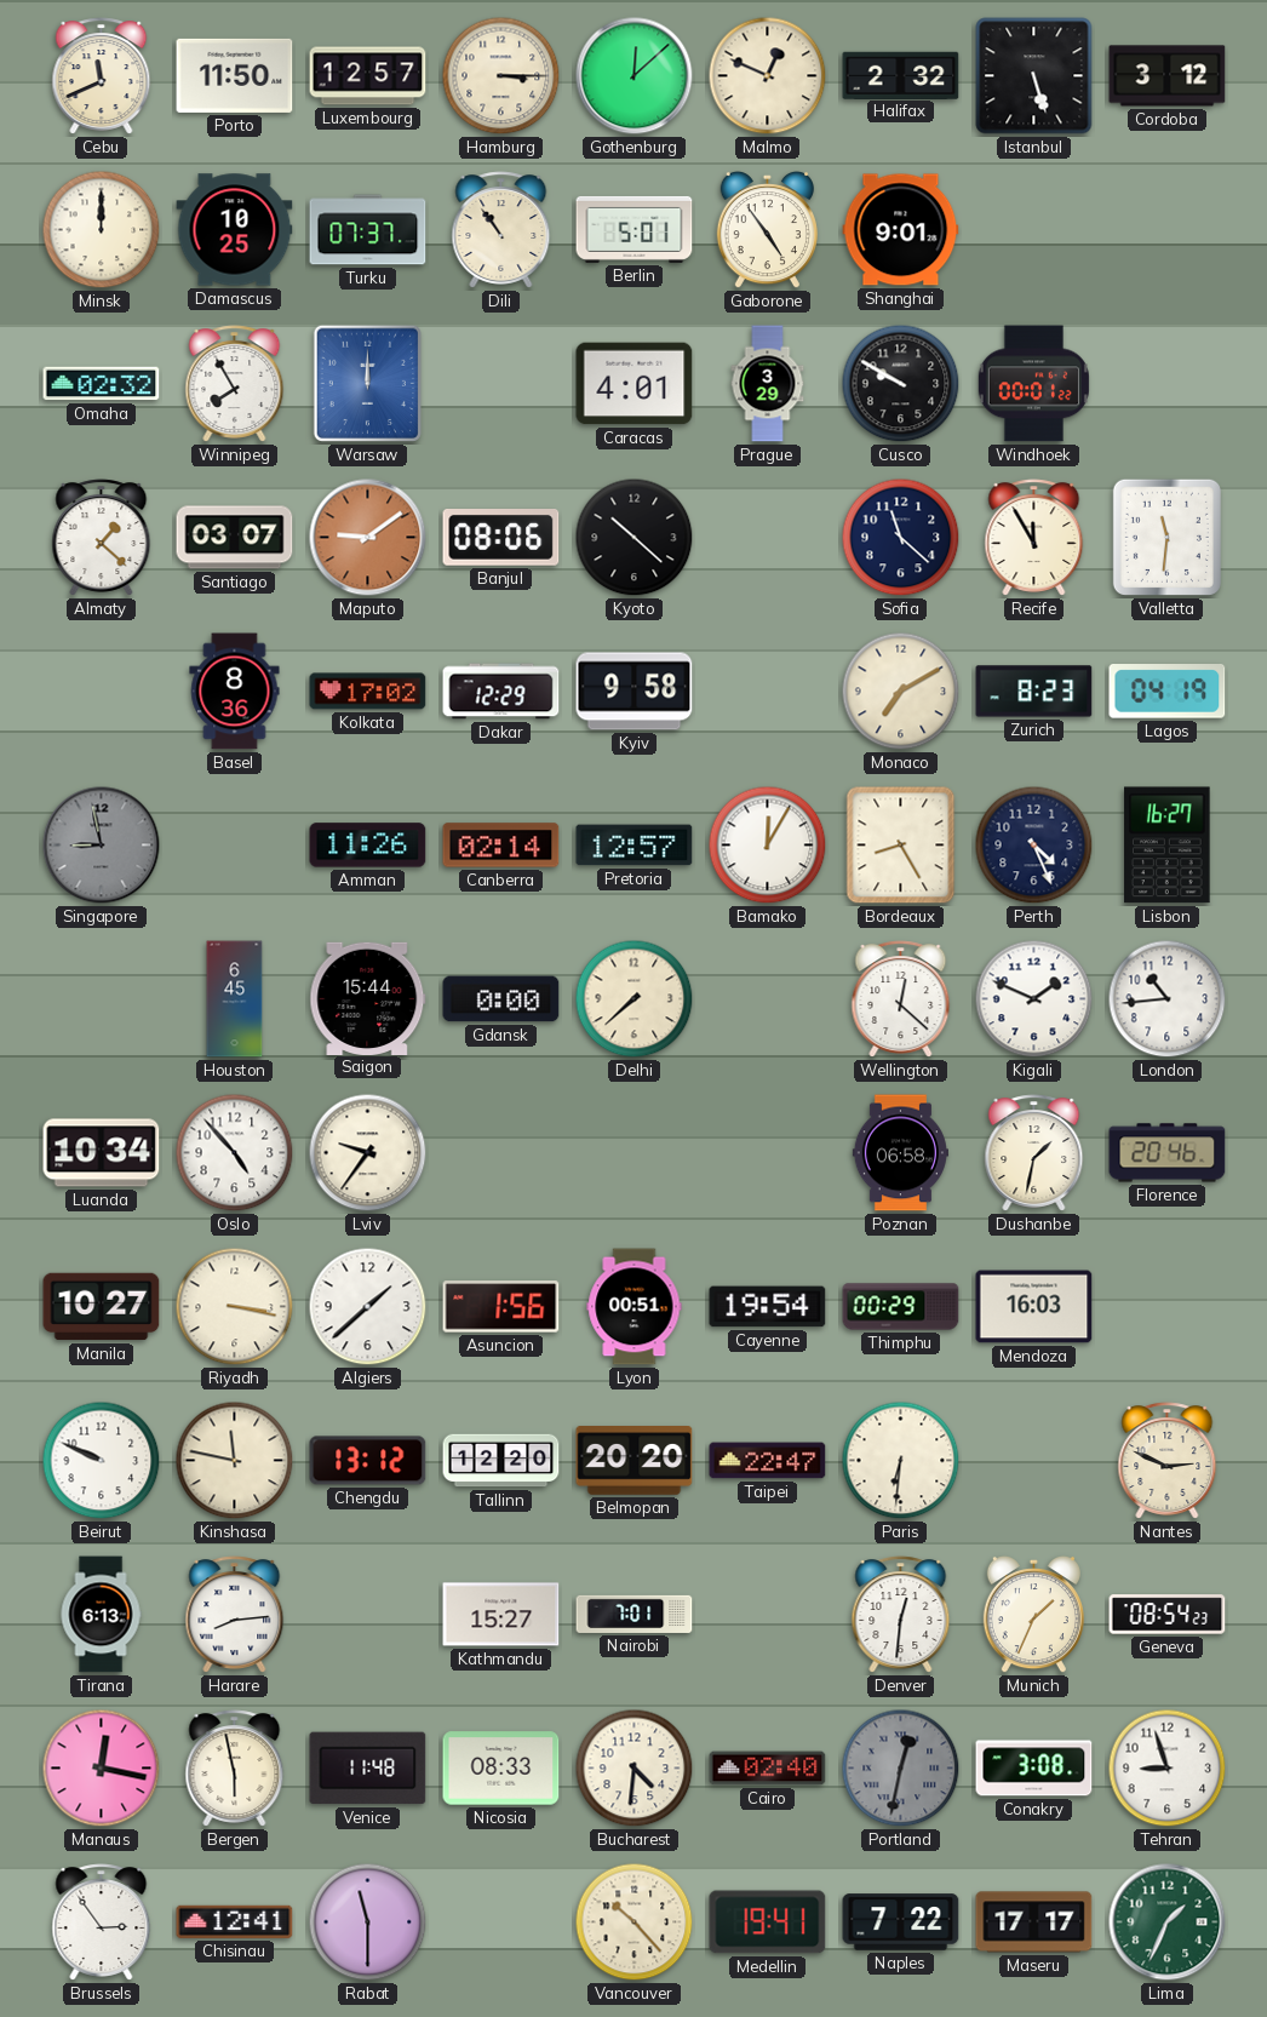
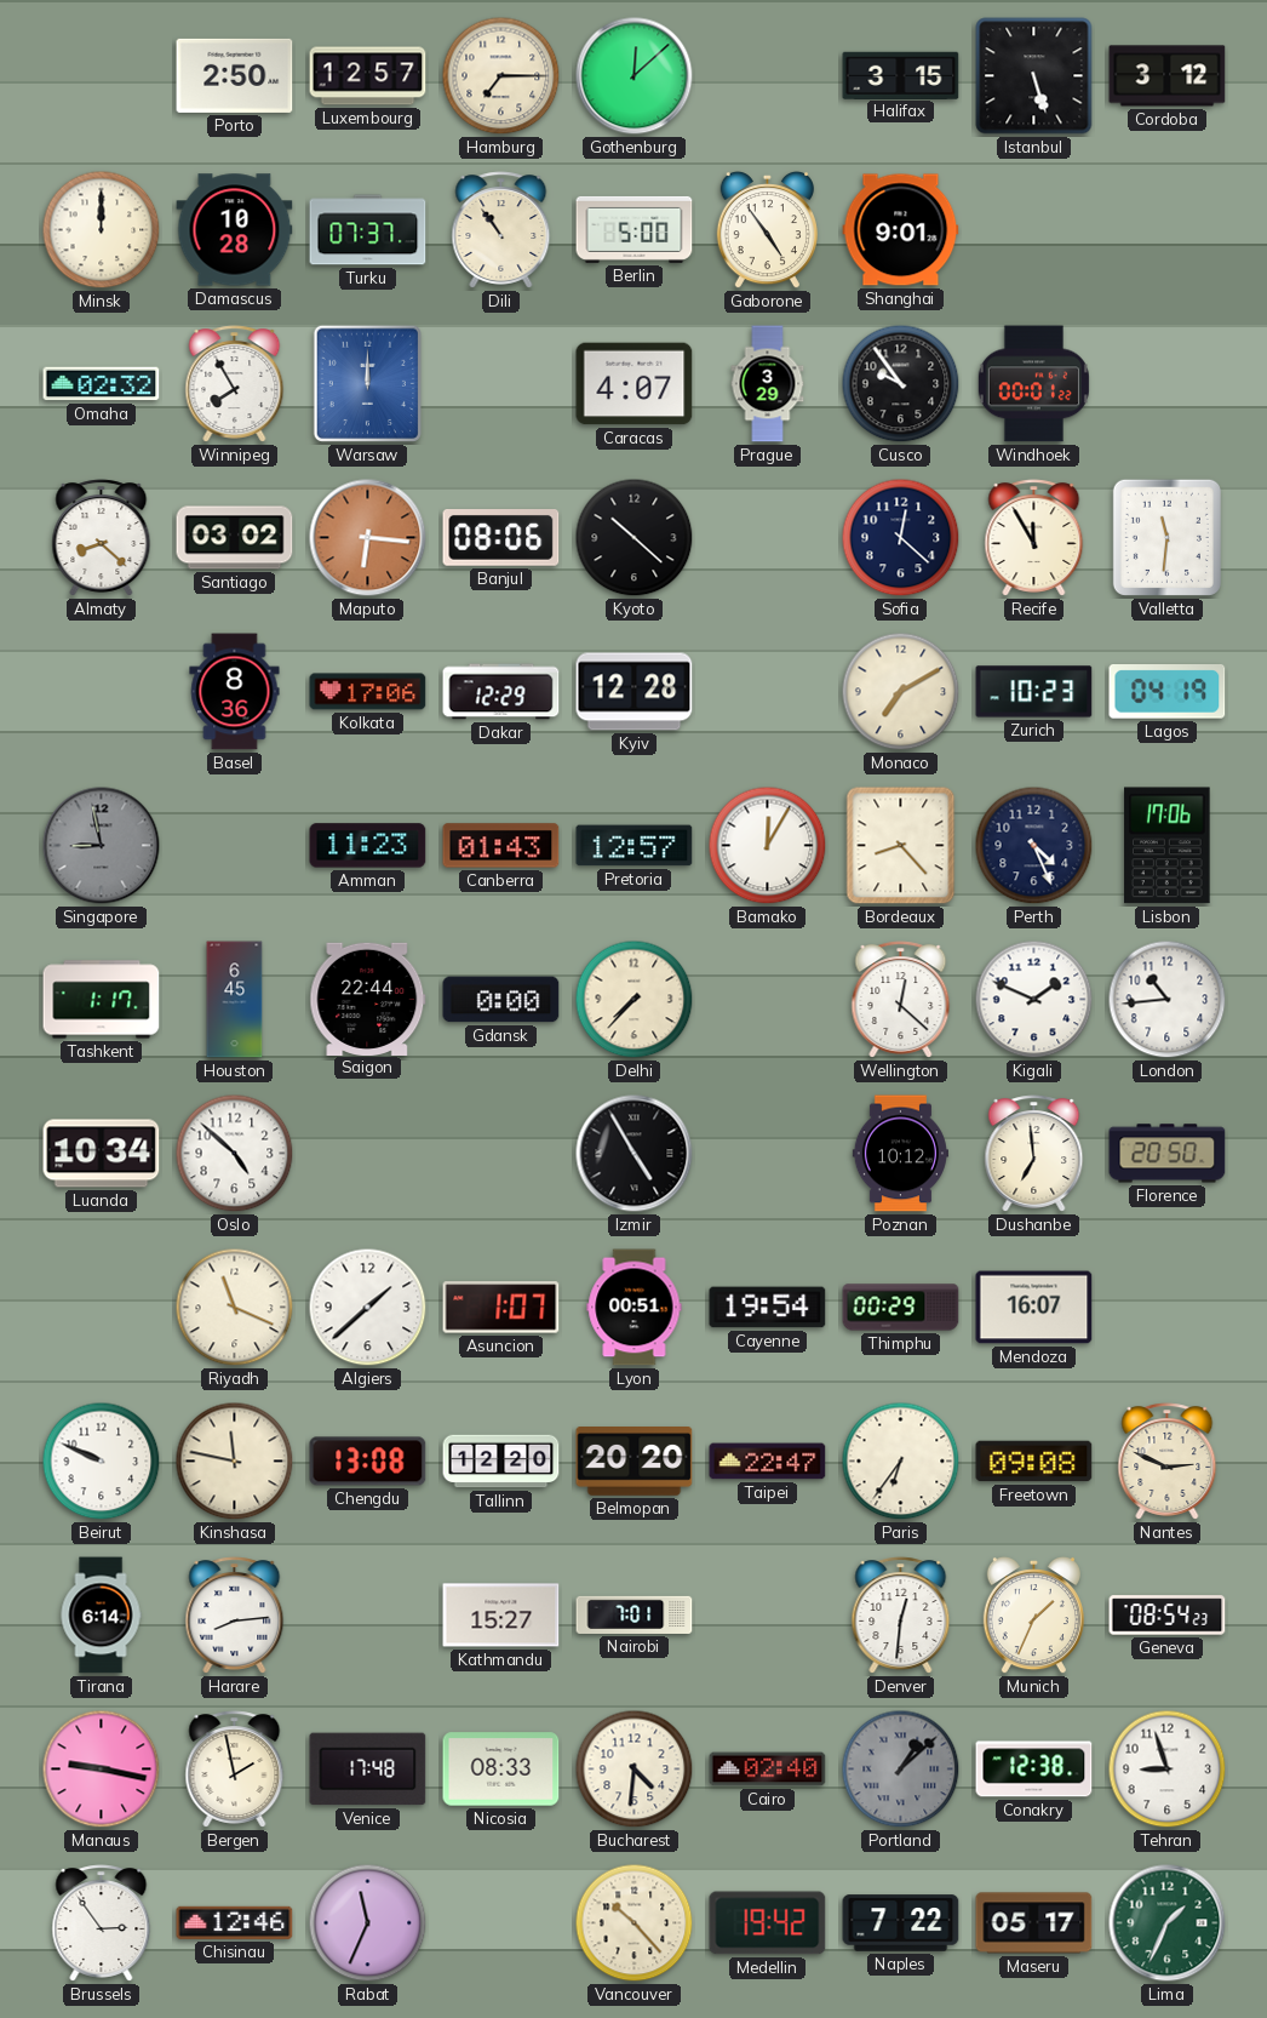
Cebu: 11:41 -> none (102, 76)
Porto: 11:50 -> 2:50 (235, 75)
Hamburg: 3:15 -> 7:15 (501, 76)
Malmo: 12:49 -> none (768, 76)
Halifax: 2:32 -> 3:15 (901, 75)
Damascus: 10:25 -> 10:28 (235, 230)
Berlin: 5:01 -> 5:00 (635, 229)
Caracas: 4:01 -> 4:07 (635, 384)
Cusco: 9:50 -> 9:54 (901, 384)
Almaty: 1:22 -> 8:22 (102, 538)
Santiago: 03:07 -> 03:02 (235, 538)
Maputo: 9:09 -> 6:16 (368, 538)
Sofia: 11:22 -> 12:22 (901, 538)
Kolkata: 17:02 -> 17:06 (368, 692)
Kyiv: 9:58 -> 12:28 (635, 692)
Zurich: 8:23 -> 10:23 (1034, 692)
Amman: 11:26 -> 11:23 (368, 846)
Canberra: 02:14 -> 01:43 (501, 846)
Bordeaux: 8:25 -> 8:23 (901, 846)
Lisbon: 16:27 -> 17:06 (1168, 846)
Tashkent: none -> 1:17 (102, 1000)
Saigon: 15:44 -> 22:44 (368, 999)
Delhi: 7:38 -> 7:37 (635, 1000)
Oslo: 4:53 -> 4:52 (235, 1154)
Lviv: 9:36 -> none (368, 1153)
Izmir: none -> 4:55 (635, 1154)
Poznan: 06:58 -> 10:12 (900, 1154)
Dushanbe: 1:32 -> 6:59 (1034, 1154)
Florence: 20:46 -> 20:50 (1168, 1154)
Manila: 10:27 -> none (102, 1307)
Riyadh: 3:17 -> 11:19 (235, 1308)
Asuncion: 1:56 -> 1:07 (501, 1308)
Mendoza: 16:03 -> 16:07 (1034, 1308)
Chengdu: 13:12 -> 13:08 (368, 1462)
Paris: 6:31 -> 6:36 (901, 1462)
Freetown: none -> 09:08 (1034, 1462)
Tirana: 6:13 -> 6:14 (101, 1616)
Manaus: 12:17 -> 9:17 (102, 1770)
Bergen: 5:58 -> 1:58 (235, 1770)
Venice: 11:48 -> 17:48 (368, 1770)
Portland: 12:32 -> 1:08 (901, 1770)
Conakry: 3:08 -> 12:38 (1034, 1770)
Chisinau: 12:41 -> 12:46 (235, 1922)
Rabat: 11:30 -> 11:34 (368, 1923)
Medellin: 19:41 -> 19:42 (768, 1923)
Maseru: 17:17 -> 05:17 (1034, 1923)
